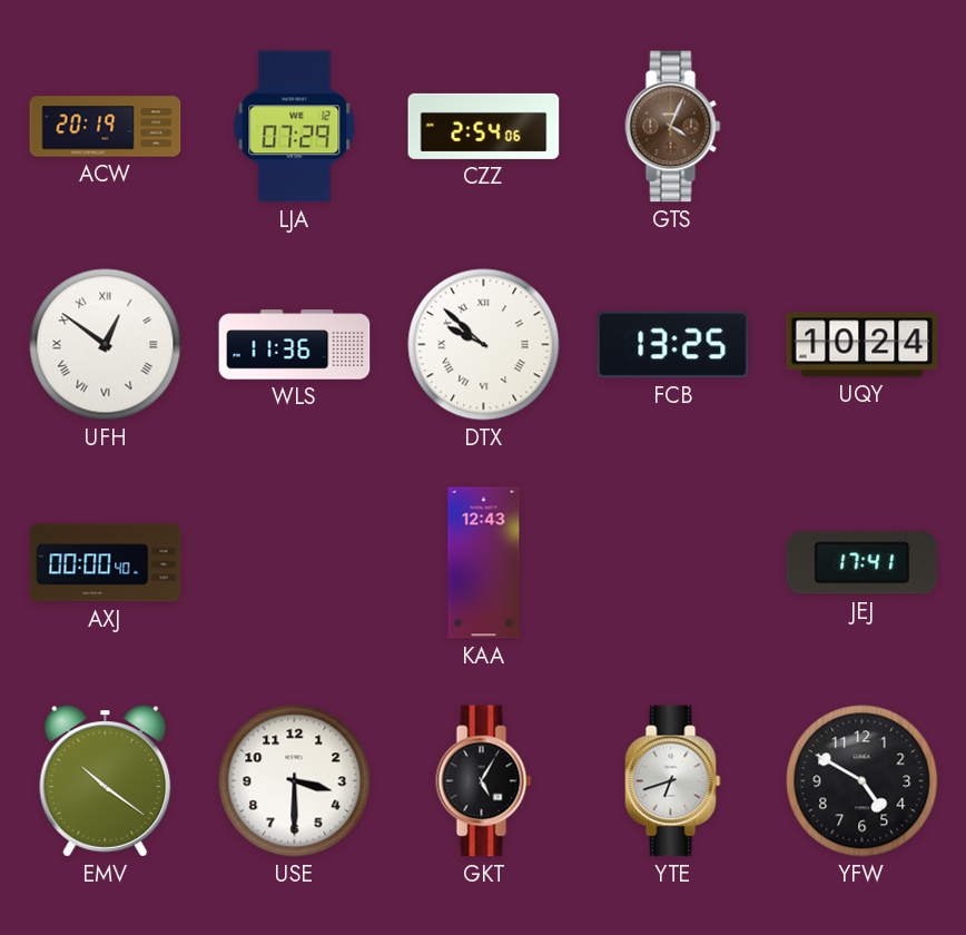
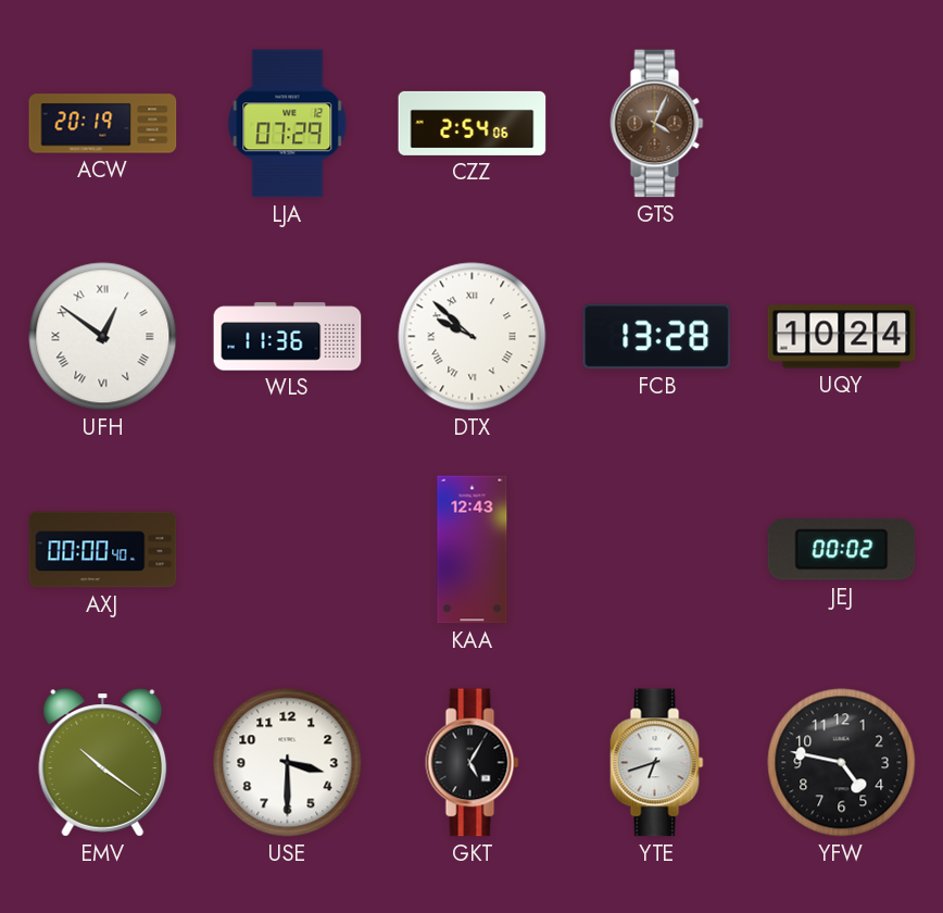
FCB: 13:25 -> 13:28 (657, 337)
JEJ: 17:41 -> 00:02 (842, 550)
YFW: 4:50 -> 4:47 (842, 763)
